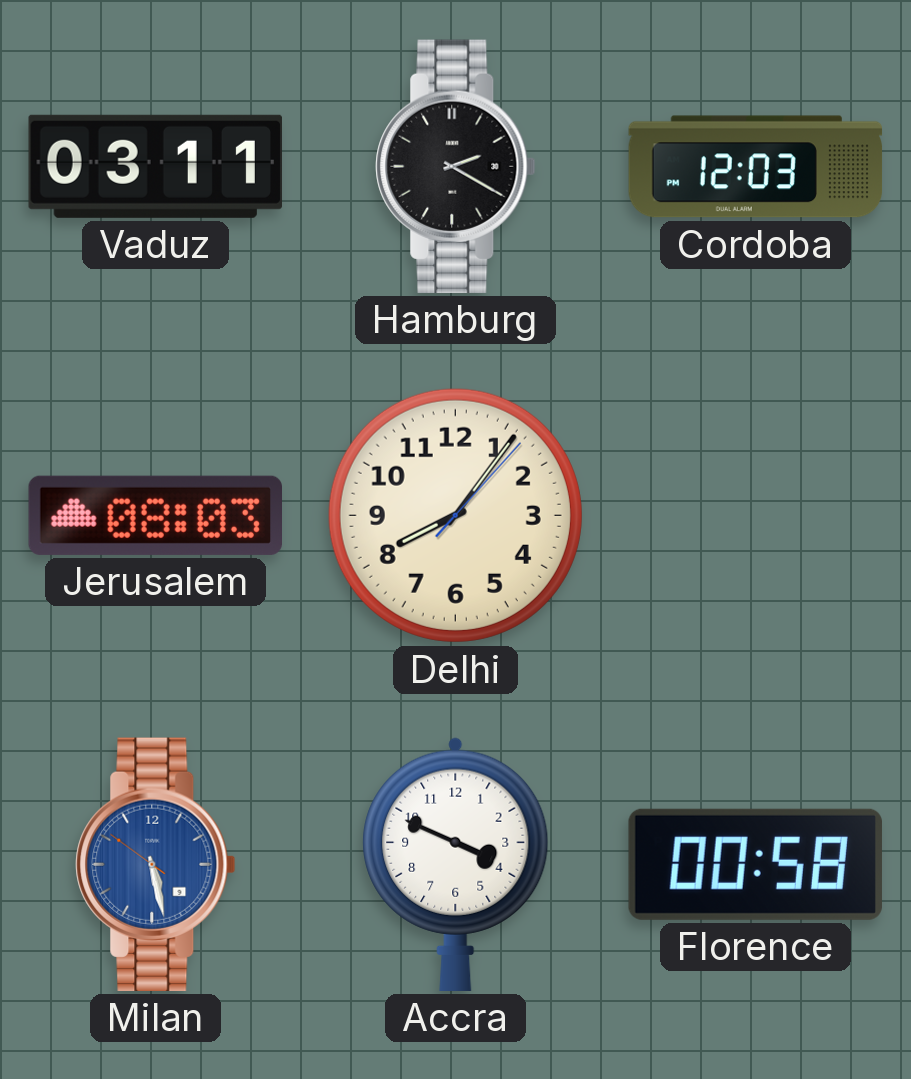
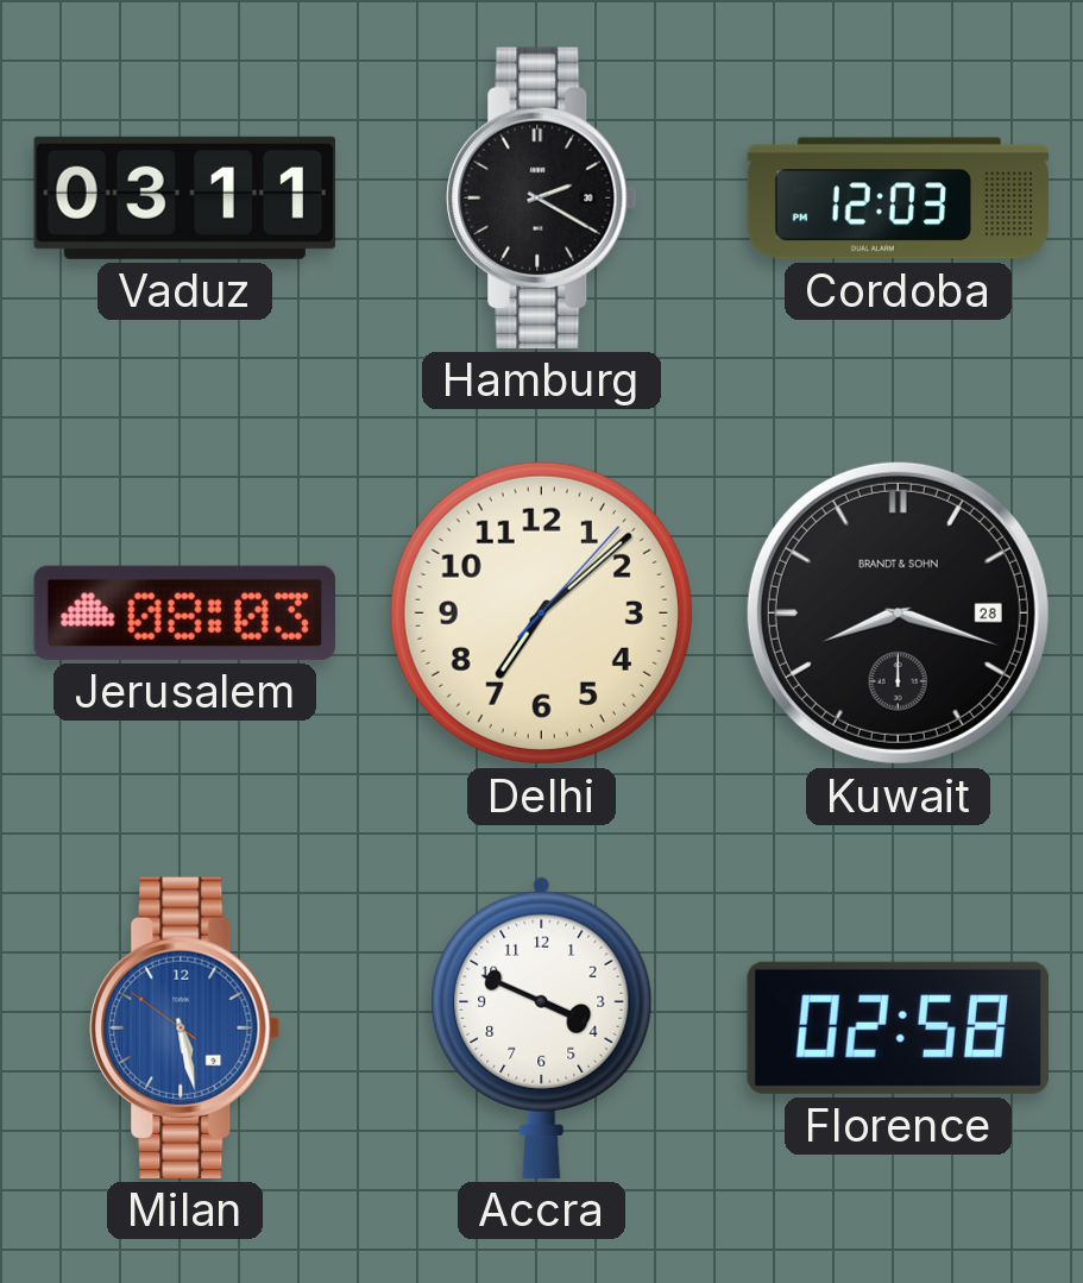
Delhi: 8:06 -> 7:08 (541, 612)
Kuwait: none -> 8:18 (898, 612)
Florence: 00:58 -> 02:58 (898, 1027)
